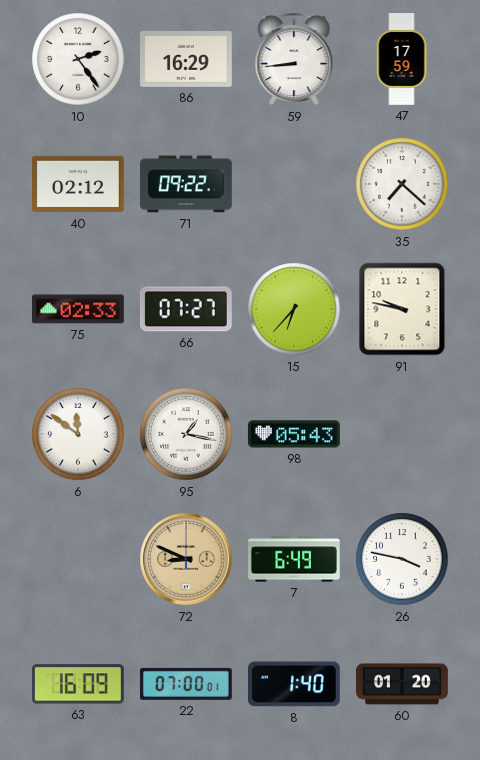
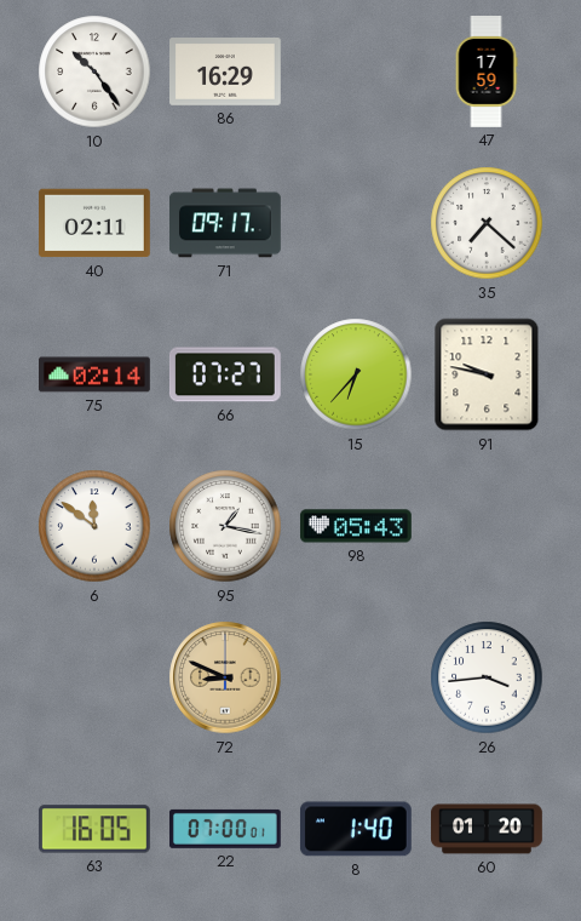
10: 2:24 -> 10:24 (94, 71)
59: 8:44 -> none (294, 59)
40: 02:12 -> 02:11 (96, 223)
71: 09:22 -> 09:17 (225, 223)
75: 02:33 -> 02:14 (96, 374)
7: 6:49 -> none (295, 559)
26: 3:47 -> 3:44 (487, 677)
63: 16:09 -> 16:05 (94, 829)
